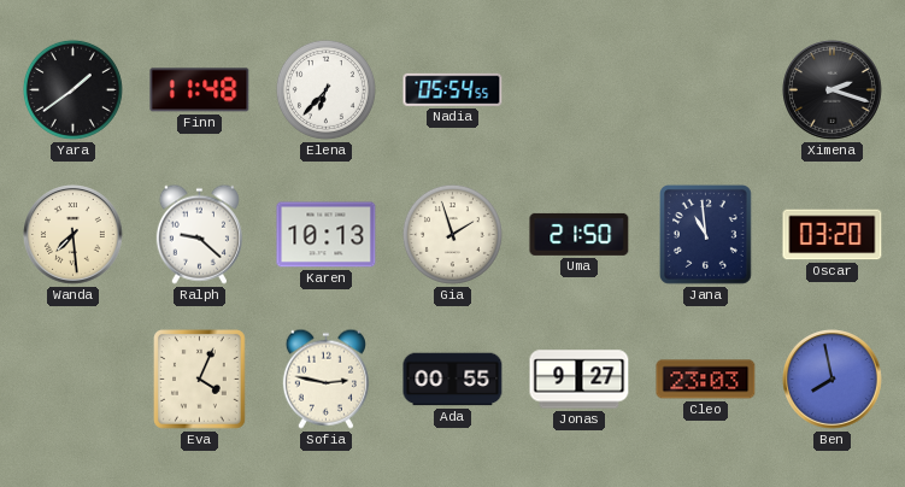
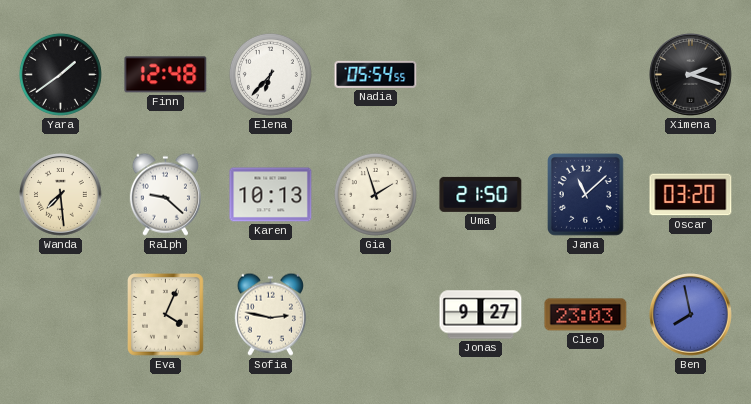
Finn: 11:48 -> 12:48 (166, 75)
Jana: 10:59 -> 11:08 (586, 195)
Ada: 00:55 -> none (453, 380)
